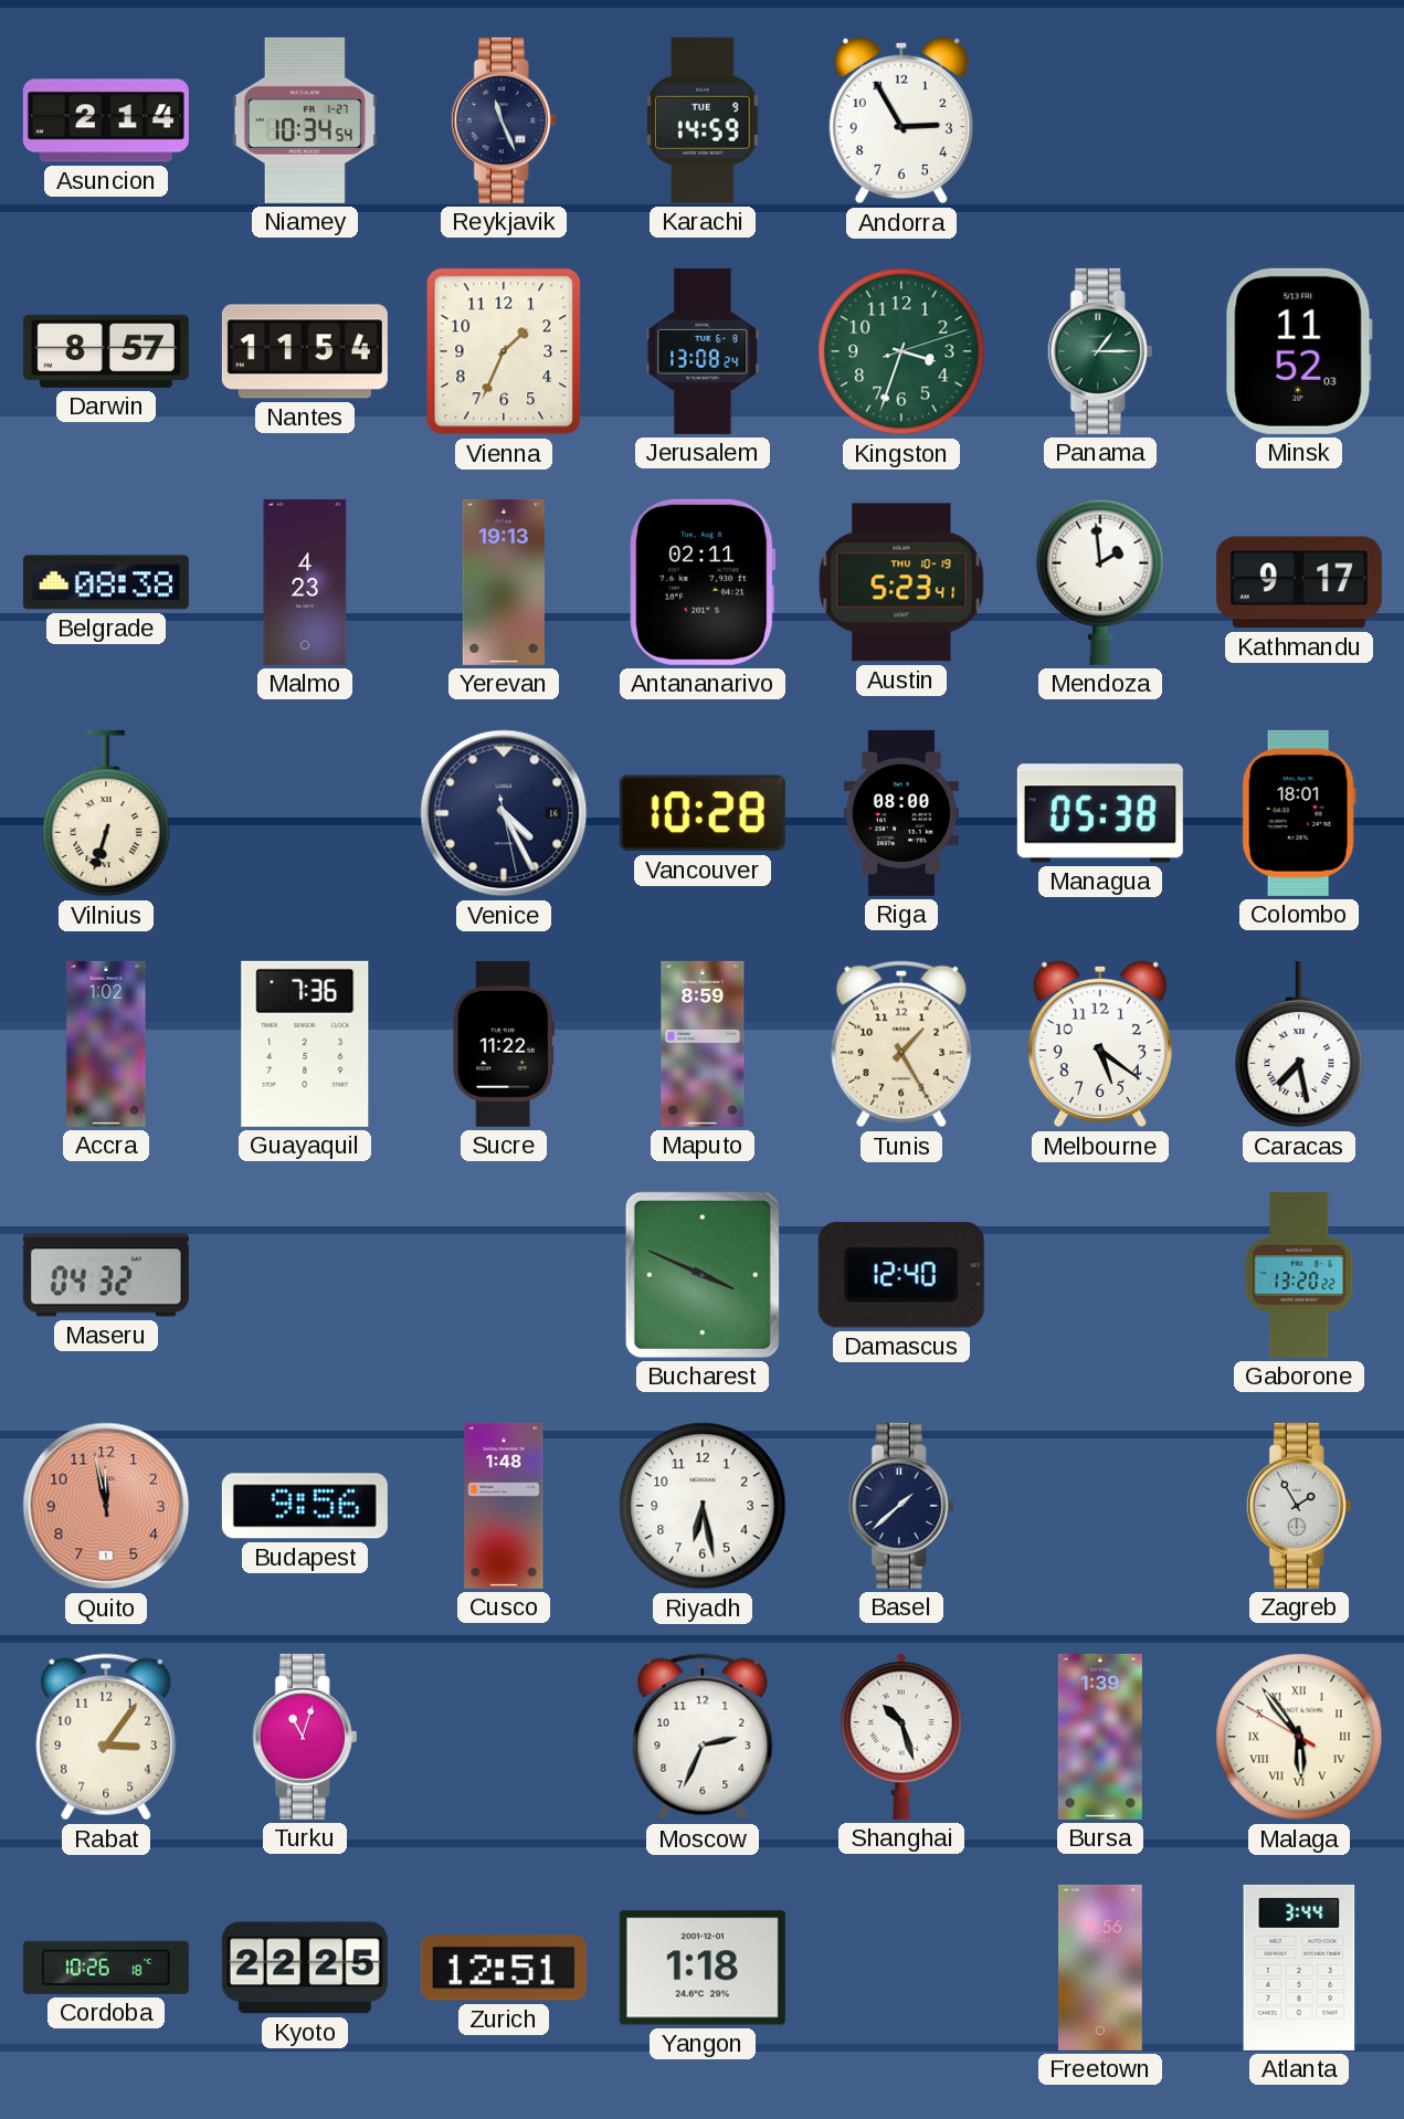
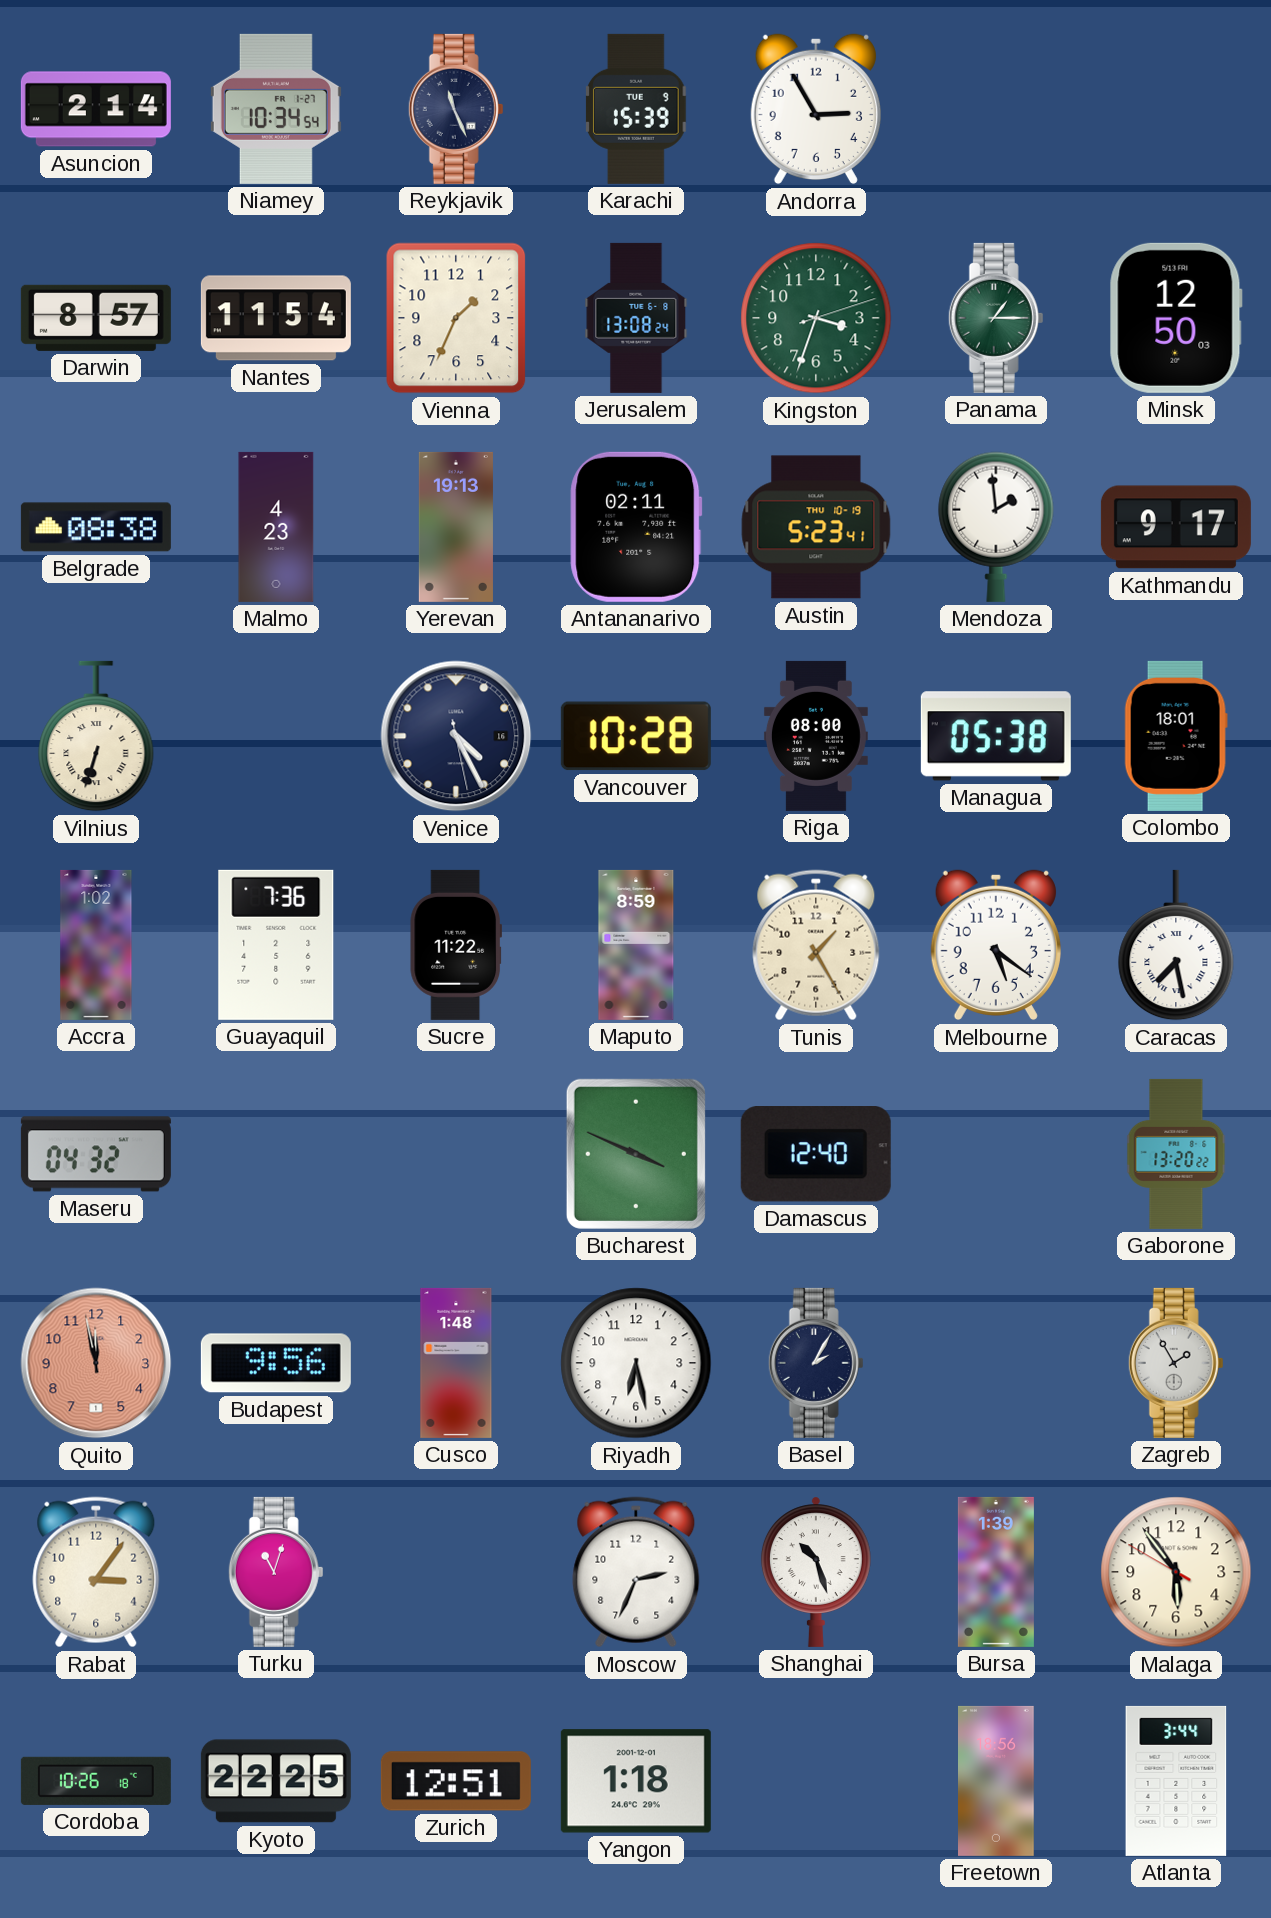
Karachi: 14:59 -> 15:39 (636, 109)
Minsk: 11:52 -> 12:50 (1176, 318)
Basel: 1:38 -> 2:05 (816, 1363)
Malaga numerals: Roman -> Arabic (1176, 1572)
